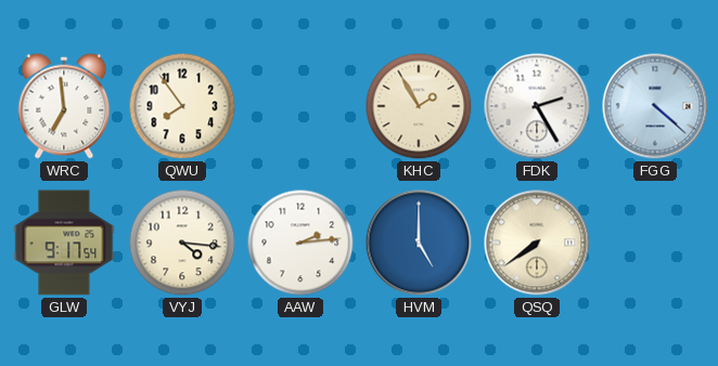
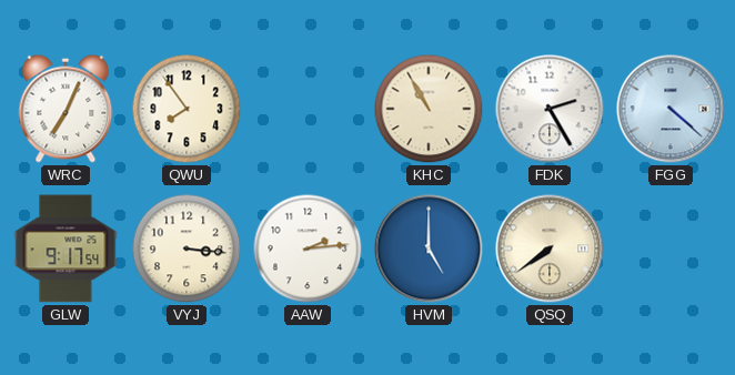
WRC: 6:59 -> 7:04 (66, 109)
KHC: 1:55 -> 10:55 (429, 109)
VYJ: 4:16 -> 3:16 (187, 249)
